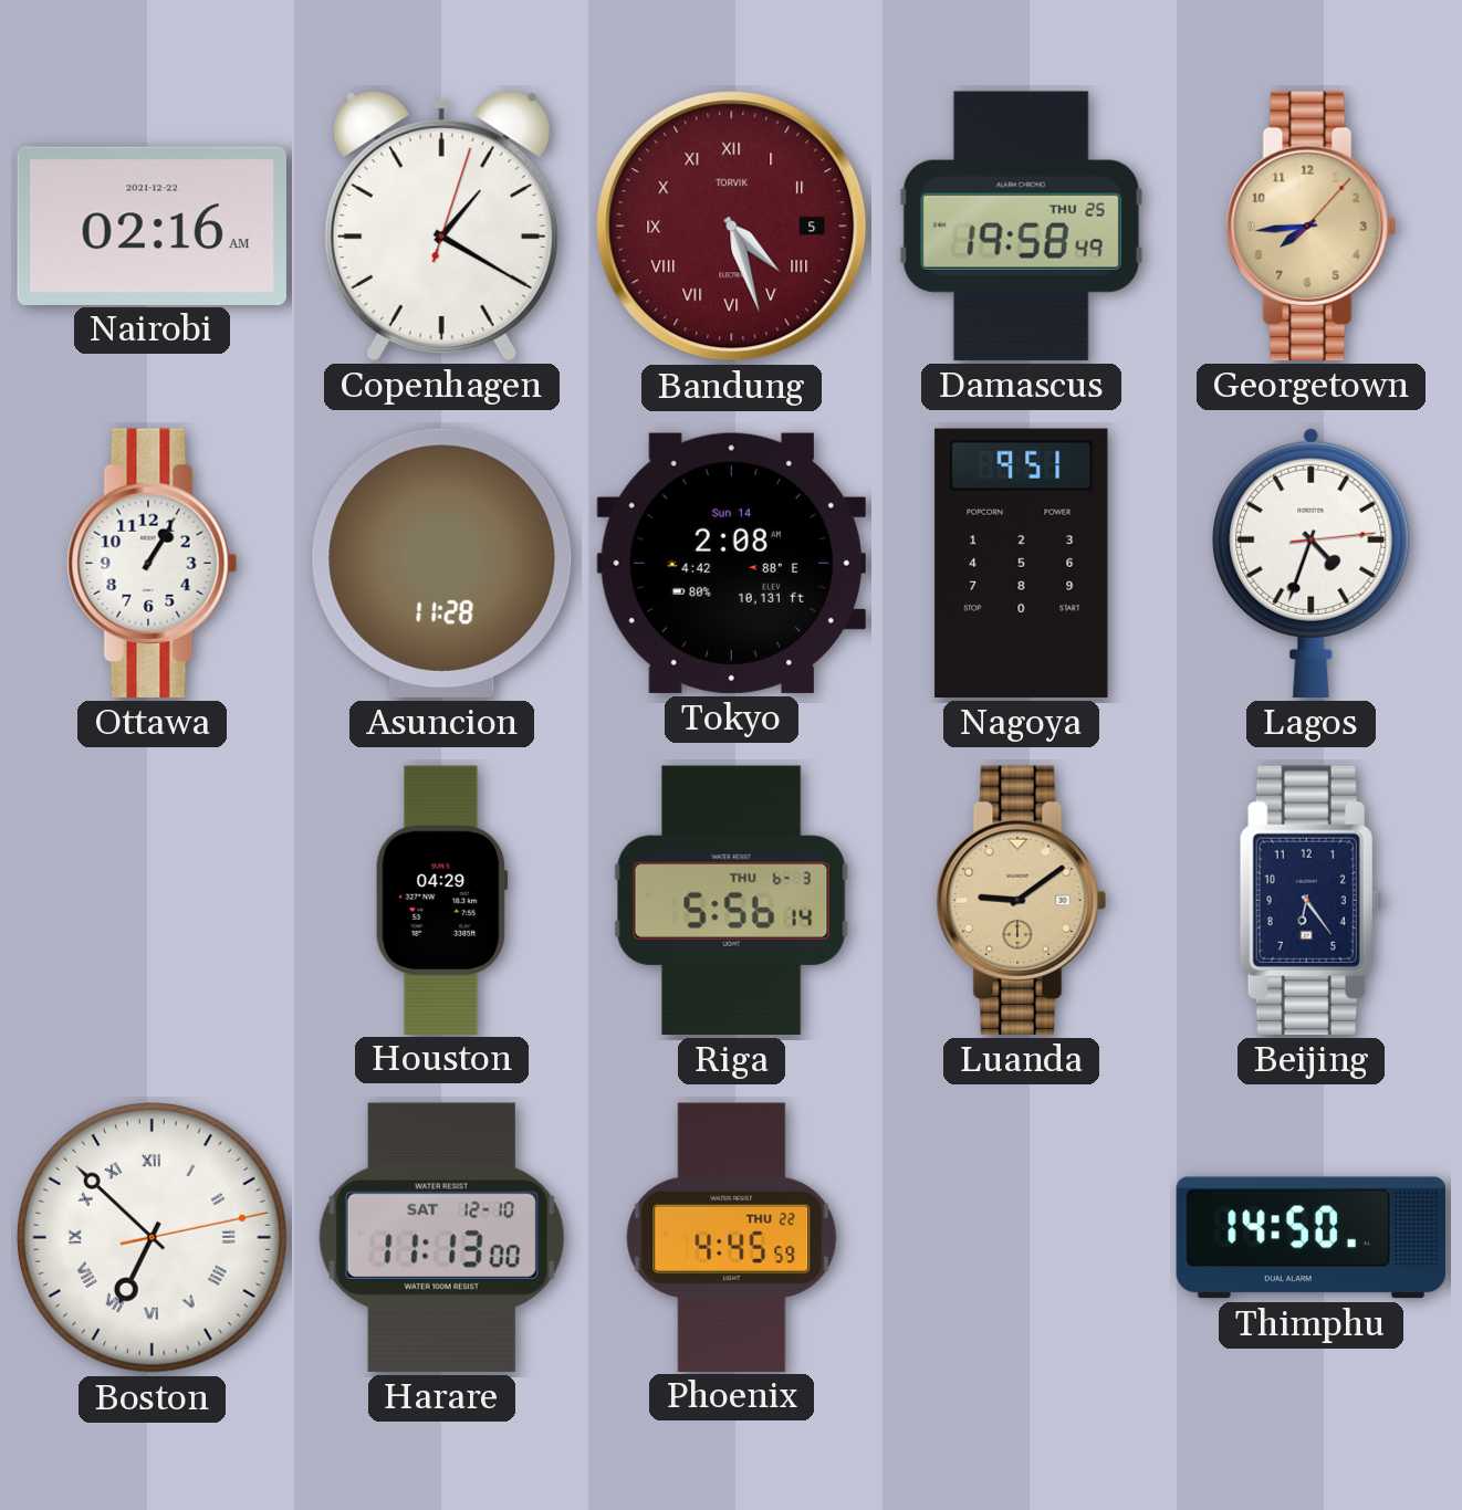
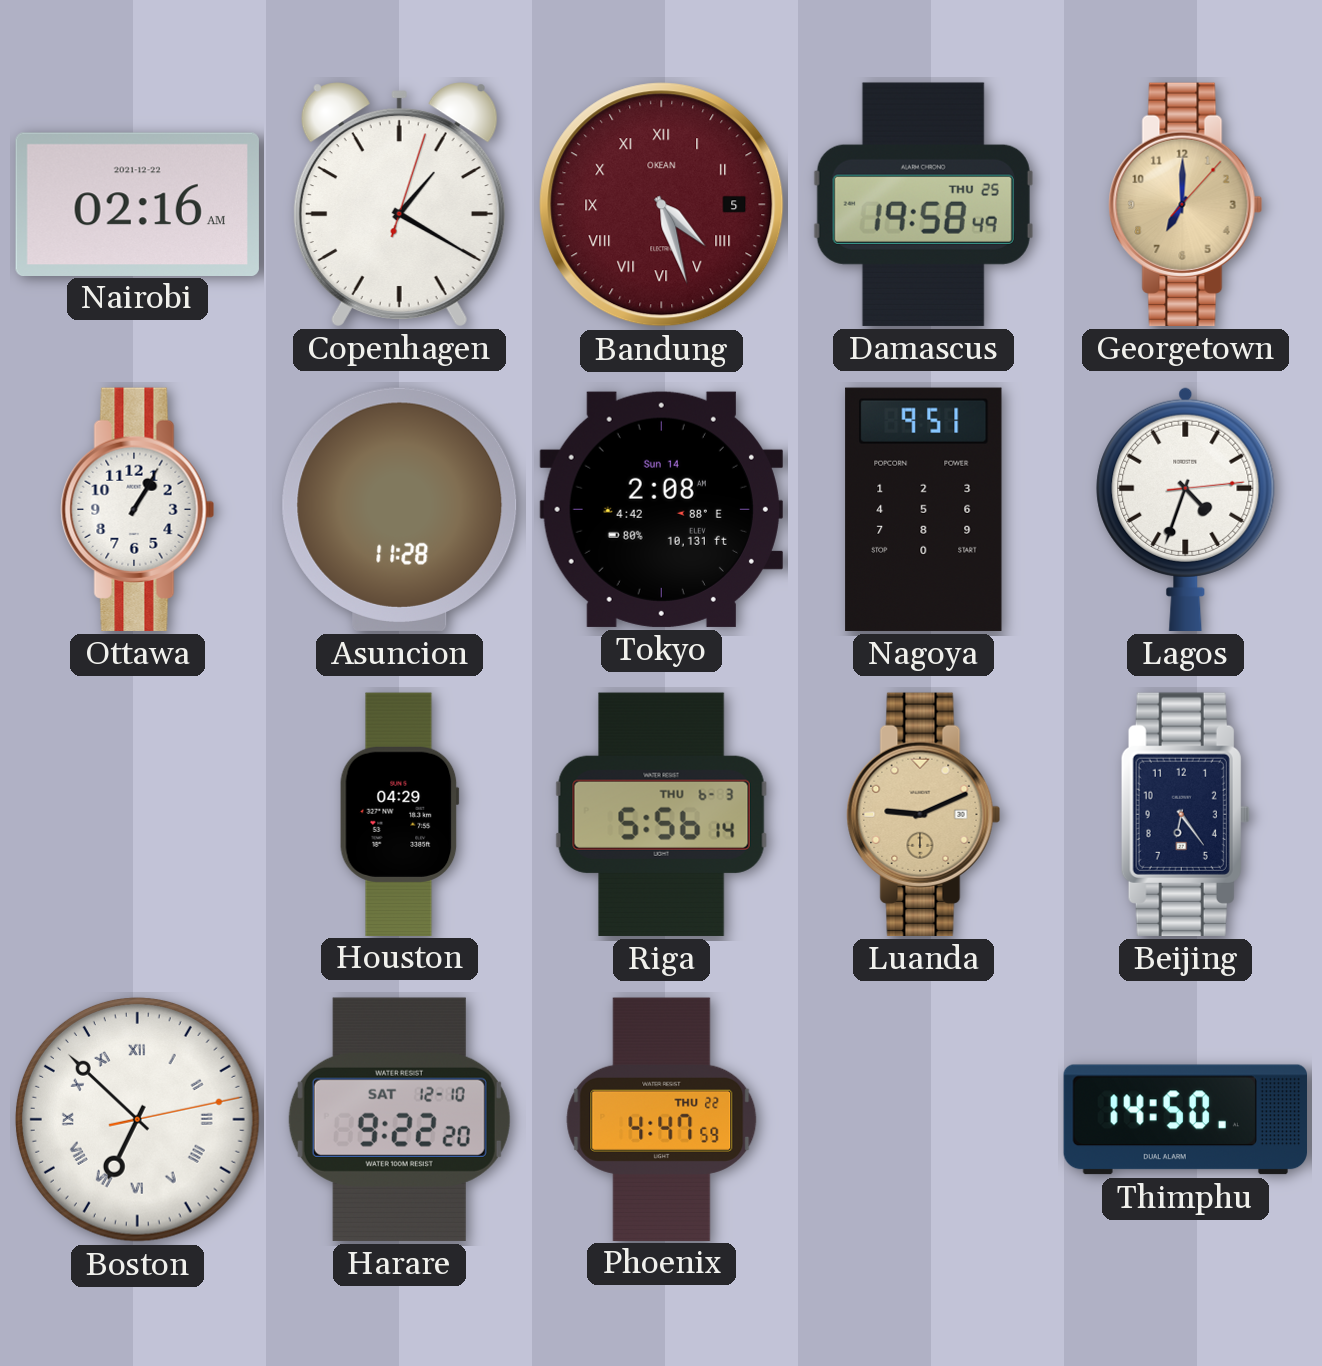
Bandung brand: TORVIK -> OKEAN (662, 205)
Georgetown: 7:44 -> 7:00 (1186, 204)
Luanda: 9:09 -> 9:11 (924, 814)
Harare: 11:13 -> 9:22 (399, 1119)
Phoenix: 4:45 -> 4:47 (662, 1119)
